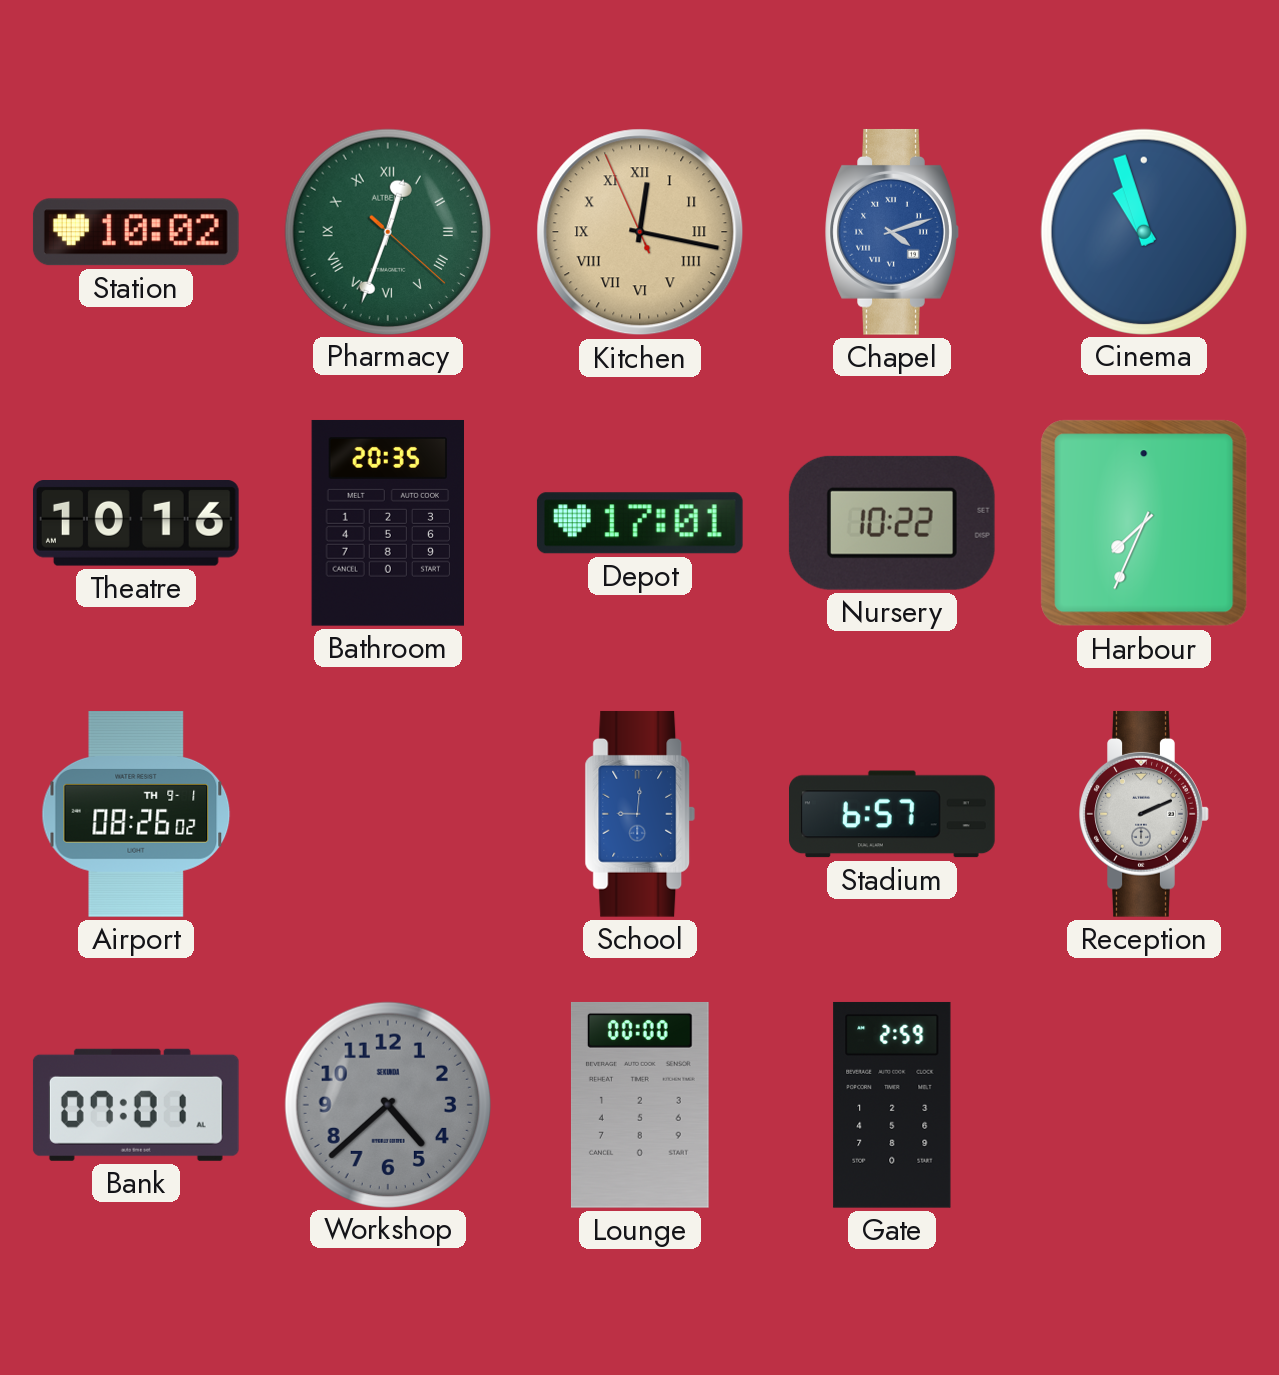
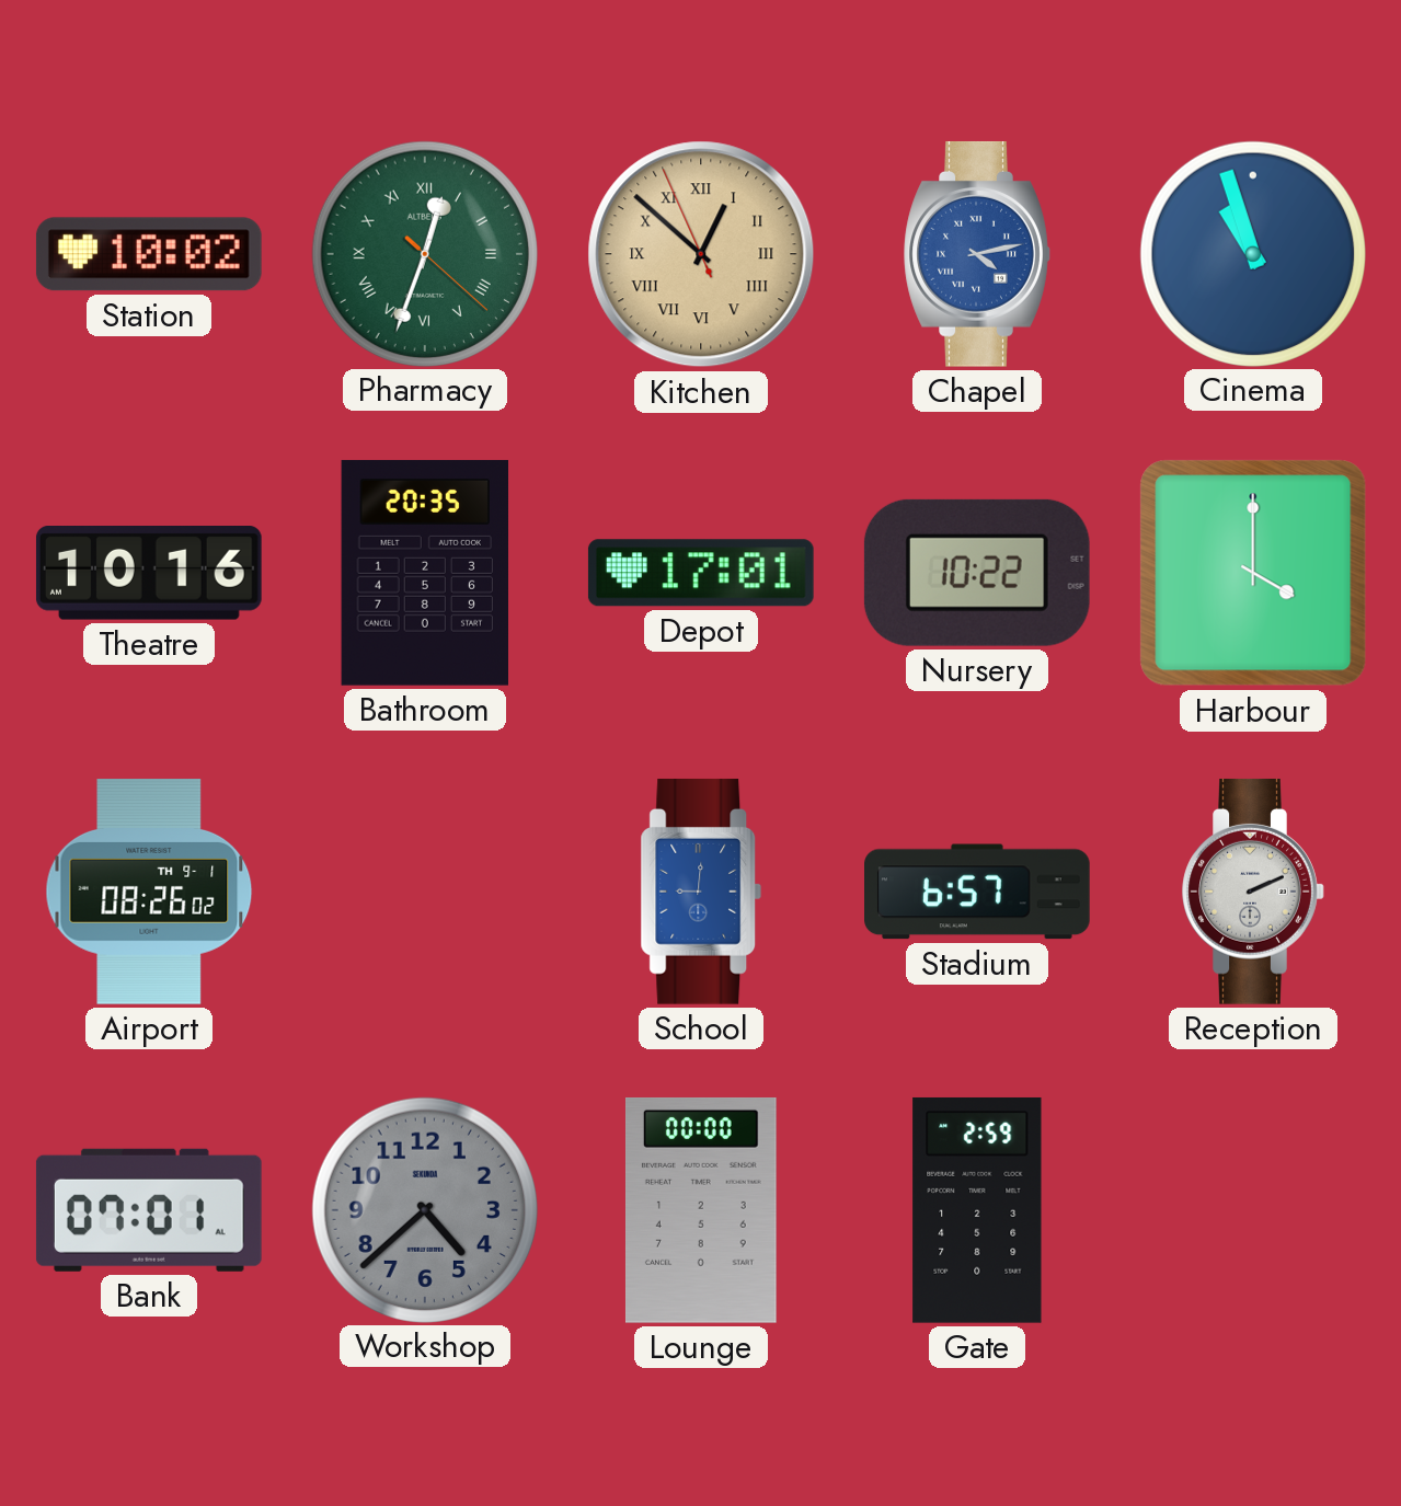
Kitchen: 12:16 -> 12:51 (701, 254)
Chapel: 4:12 -> 4:13 (977, 254)
Harbour: 7:34 -> 4:00 (1253, 573)
